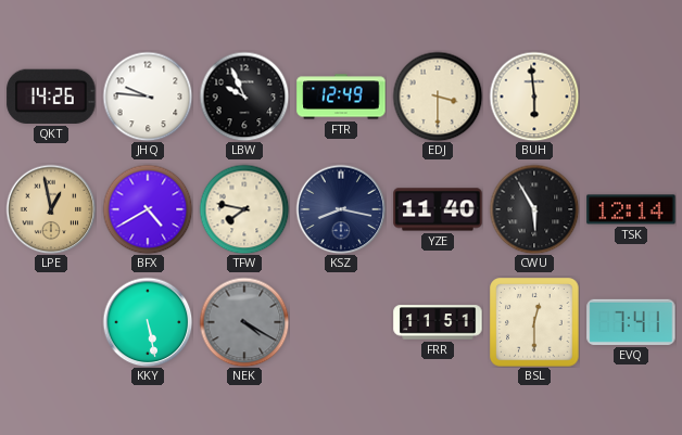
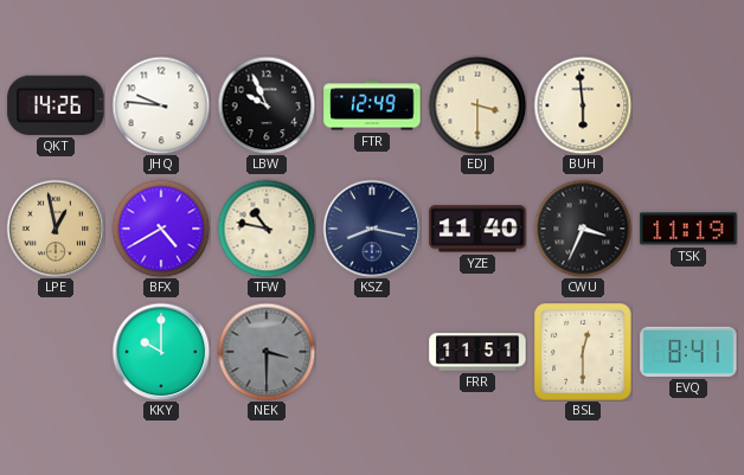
TFW: 7:47 -> 10:47 (267, 229)
CWU: 5:55 -> 3:34 (583, 229)
TSK: 12:14 -> 11:19 (688, 229)
KKY: 5:28 -> 10:00 (161, 352)
NEK: 4:20 -> 3:30 (267, 352)
EVQ: 7:41 -> 8:41 (688, 352)
